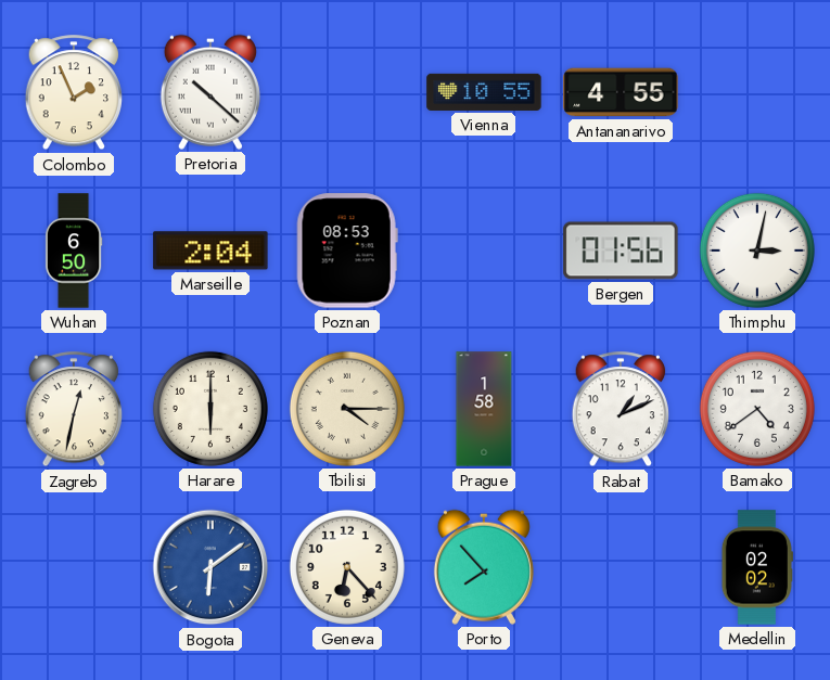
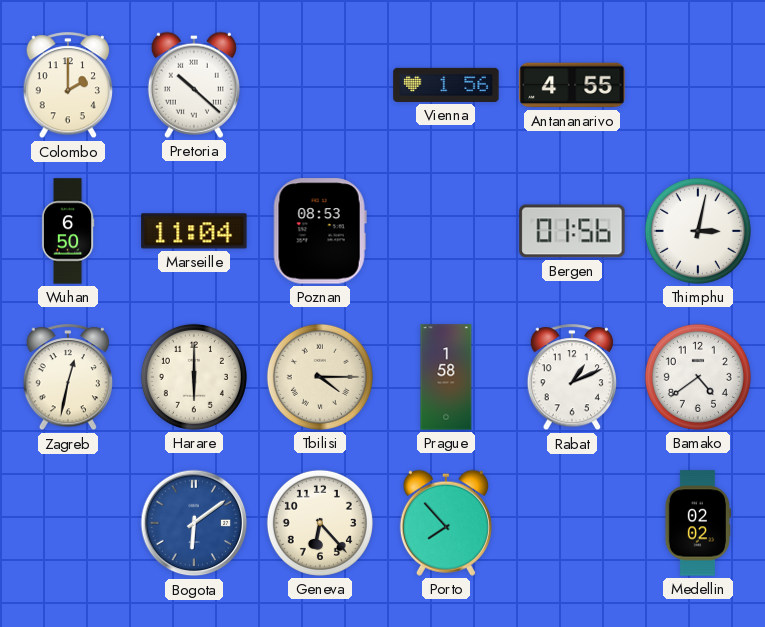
Colombo: 1:56 -> 2:00 (67, 86)
Vienna: 10:55 -> 1:56 (446, 85)
Marseille: 2:04 -> 11:04 (194, 231)
